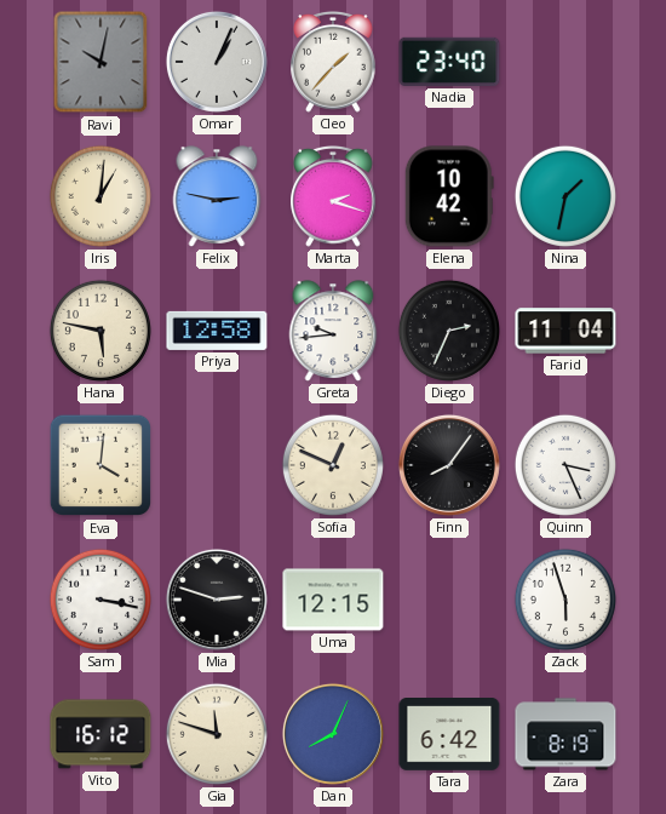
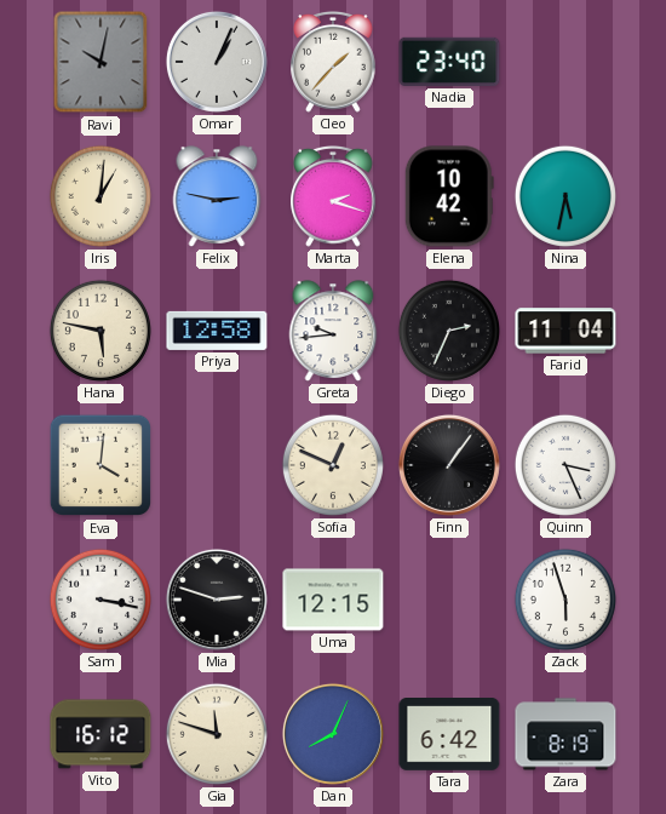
Nina: 1:32 -> 5:32 (565, 196)
Finn: 8:06 -> 1:06 (449, 465)
